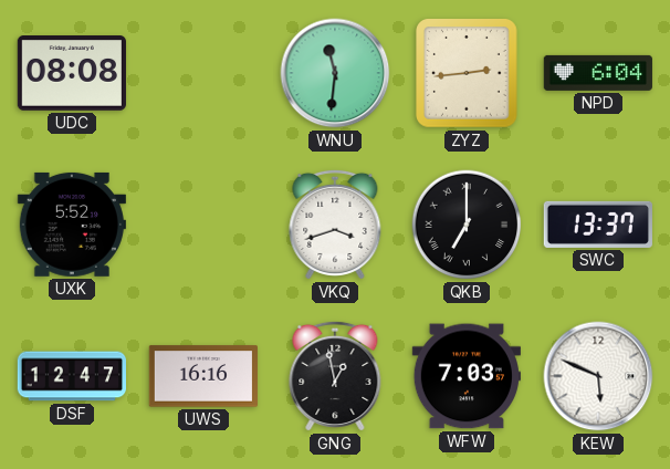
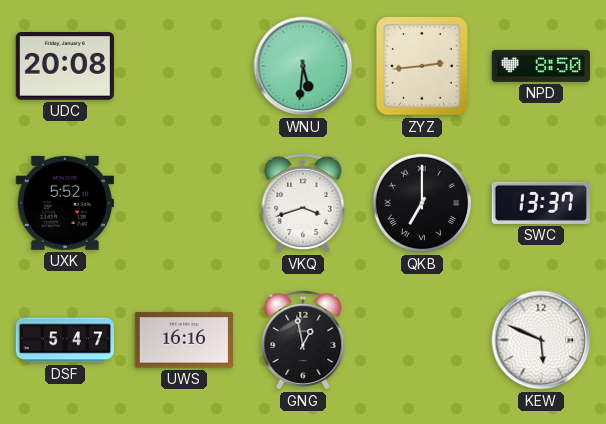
UDC: 08:08 -> 20:08 (65, 67)
WNU: 11:31 -> 5:31 (303, 66)
NPD: 6:04 -> 8:50 (541, 66)
DSF: 12:47 -> 5:47 (64, 340)
WFW: 7:03 -> none (467, 376)
